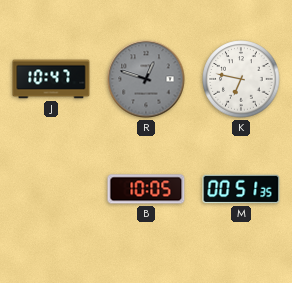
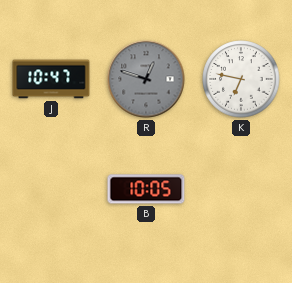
M: 00:51 -> none (241, 189)
